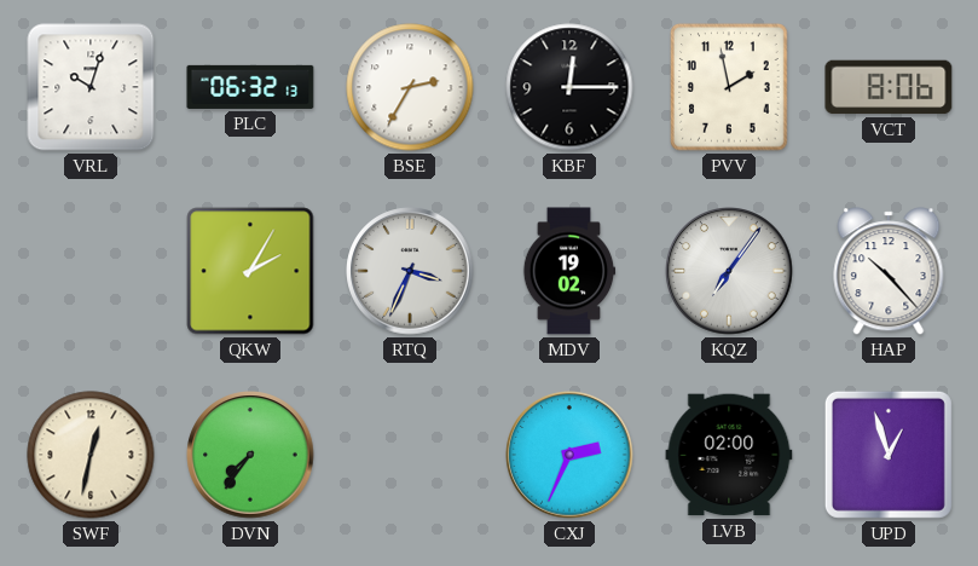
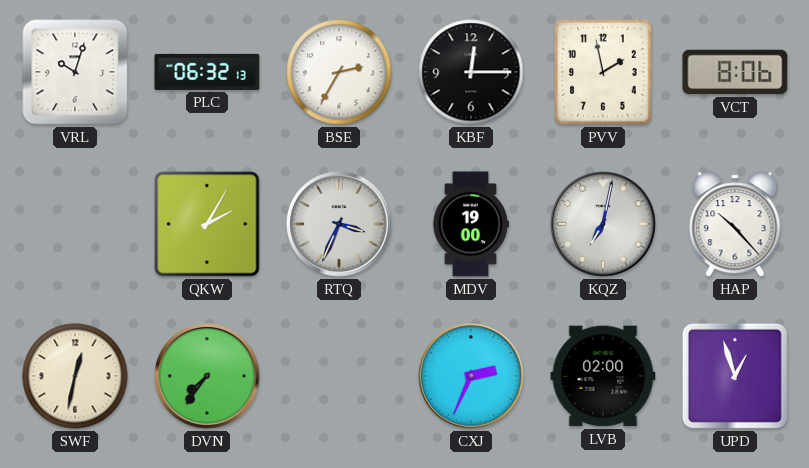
MDV: 19:02 -> 19:00 (471, 224)
KQZ: 7:06 -> 7:02 (603, 224)
